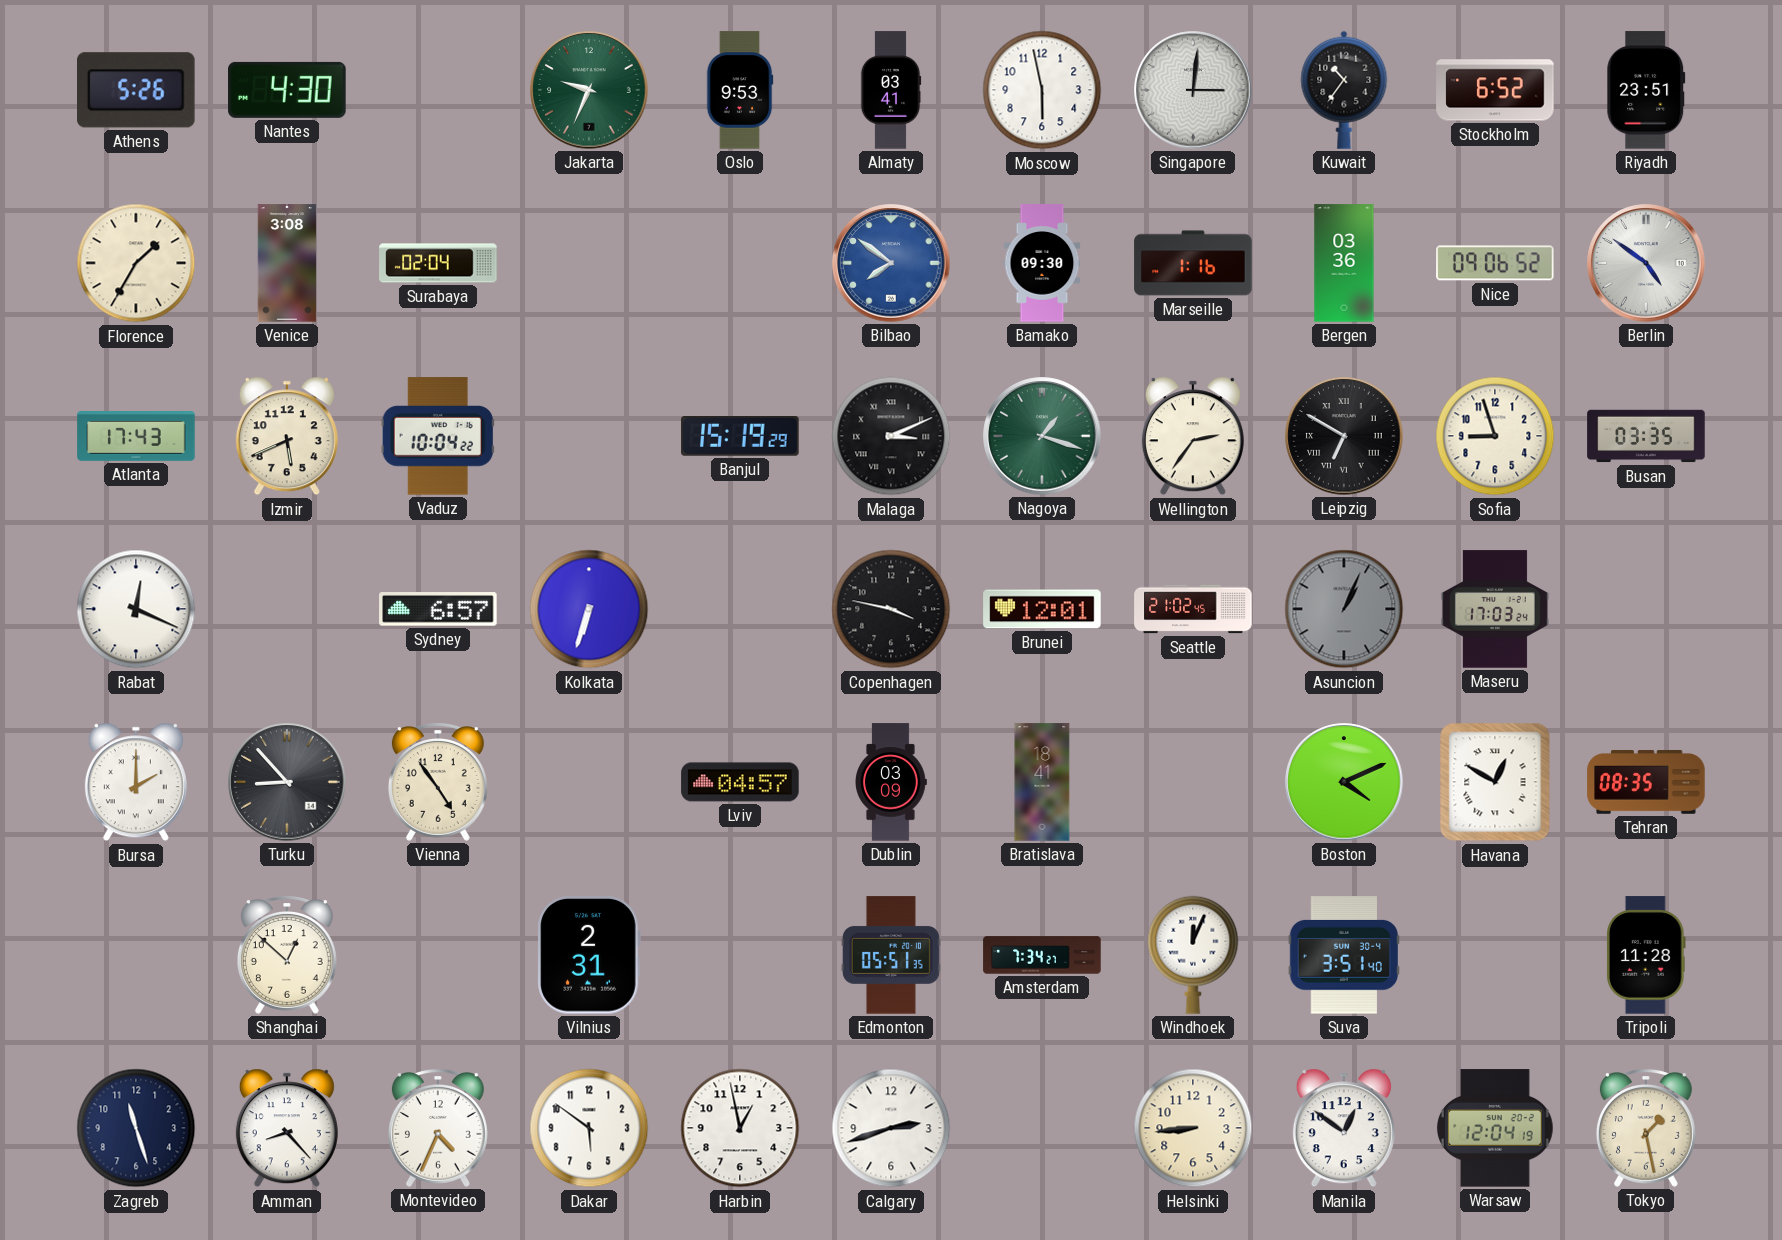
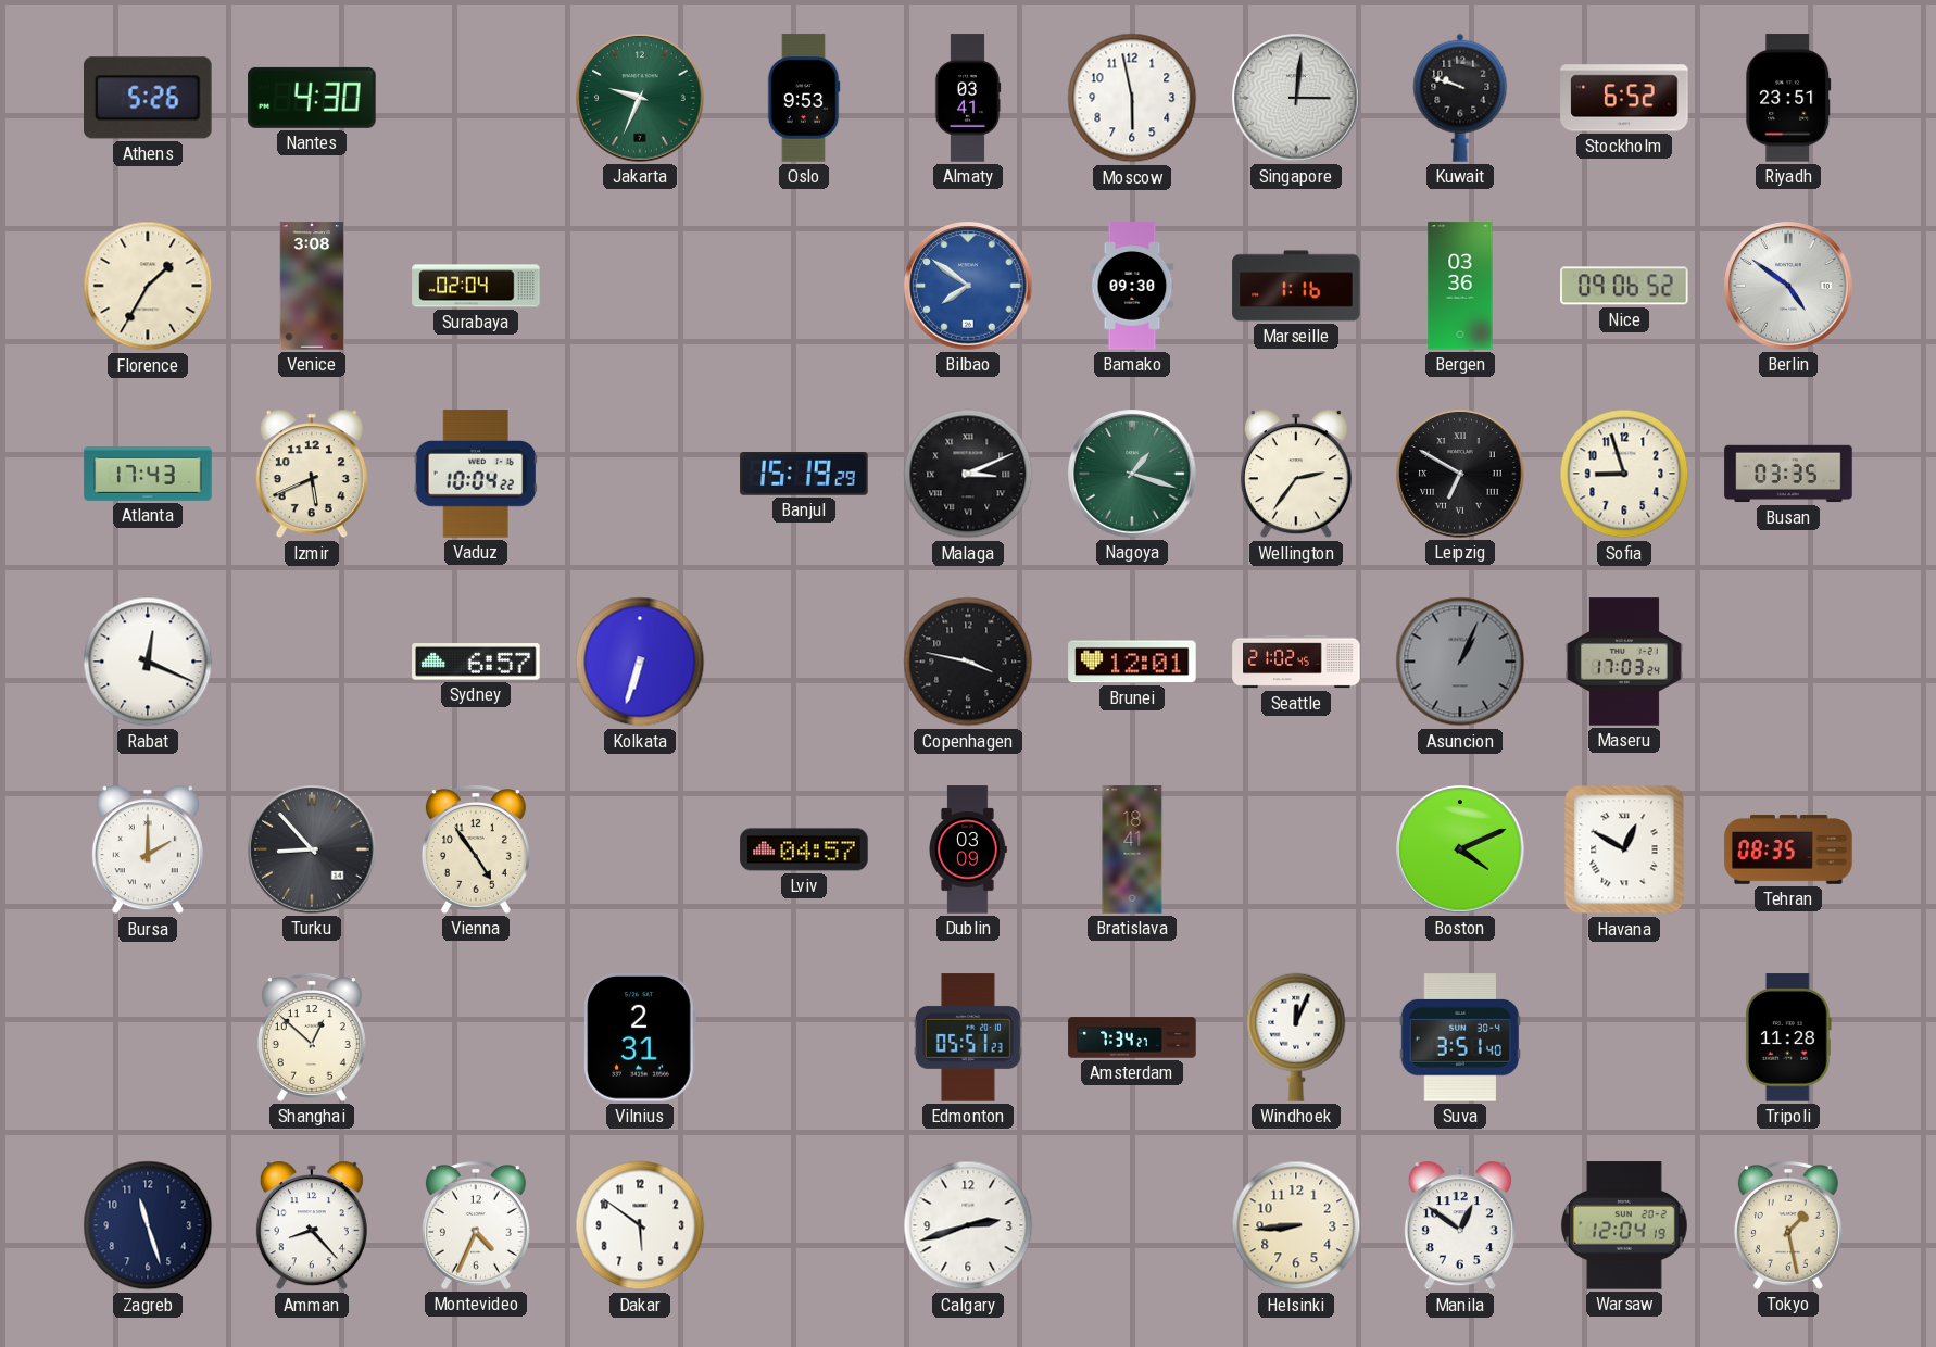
Kuwait: 10:36 -> 9:48 (1460, 98)
Edmonton: 05:51:35 -> 05:51:23 (968, 1037)
Harbin: 12:58 -> none (740, 1128)
